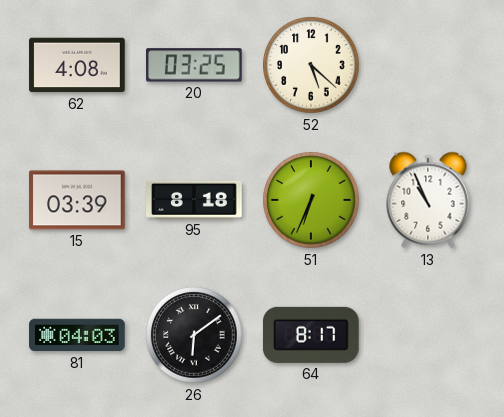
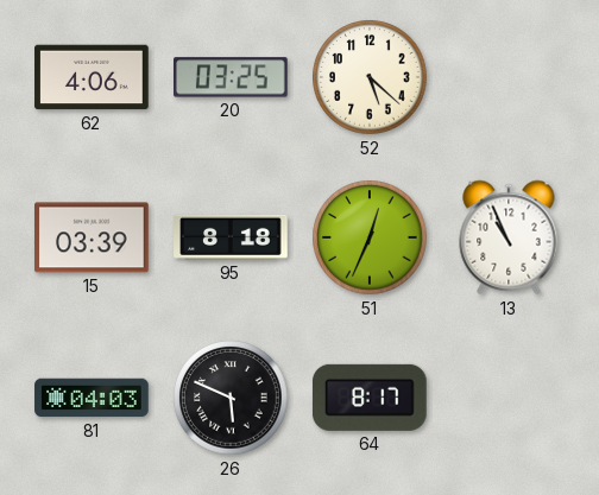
62: 4:08 -> 4:06 (92, 77)
51: 6:34 -> 12:34 (370, 237)
26: 6:09 -> 5:49 (231, 398)
